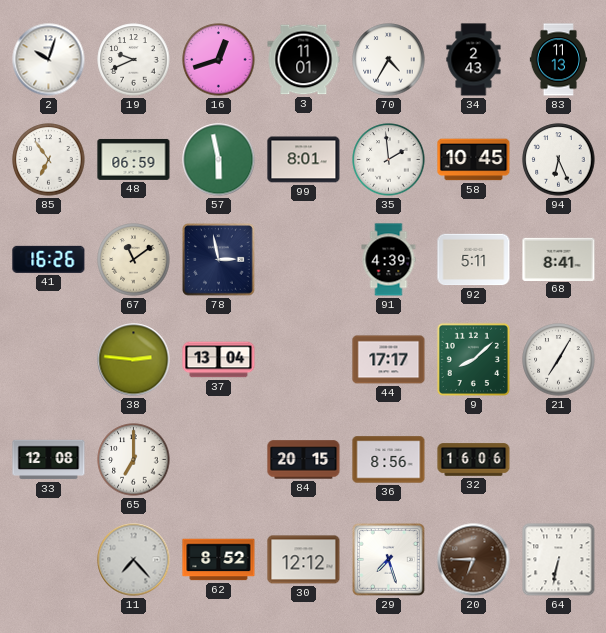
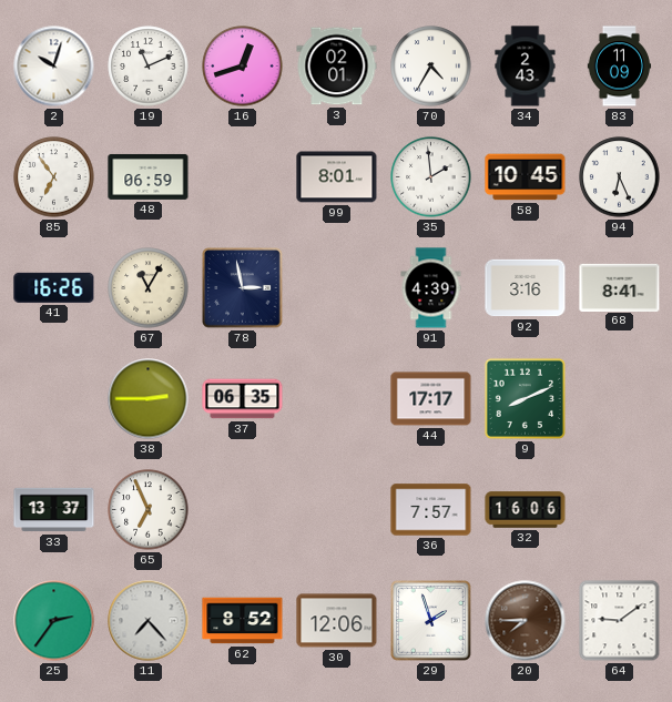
19: 9:41 -> 11:11 (149, 67)
3: 11:01 -> 02:01 (337, 67)
83: 11:13 -> 11:09 (620, 67)
57: 5:58 -> none (219, 160)
67: 11:09 -> 11:05 (149, 288)
92: 5:11 -> 3:16 (526, 288)
38: 2:46 -> 2:45 (149, 399)
37: 13:04 -> 06:35 (243, 399)
9: 8:08 -> 8:11 (525, 398)
21: 7:05 -> none (559, 360)
33: 12:08 -> 13:37 (54, 510)
65: 7:00 -> 6:56 (149, 510)
84: 20:15 -> none (304, 460)
36: 8:56 -> 7:57 (431, 510)
25: none -> 2:36 (54, 621)
30: 12:12 -> 12:06 (337, 621)
29: 7:27 -> 1:57 (431, 621)
20: 6:45 -> 7:45 (526, 621)
64: 6:32 -> 9:09 (620, 621)
